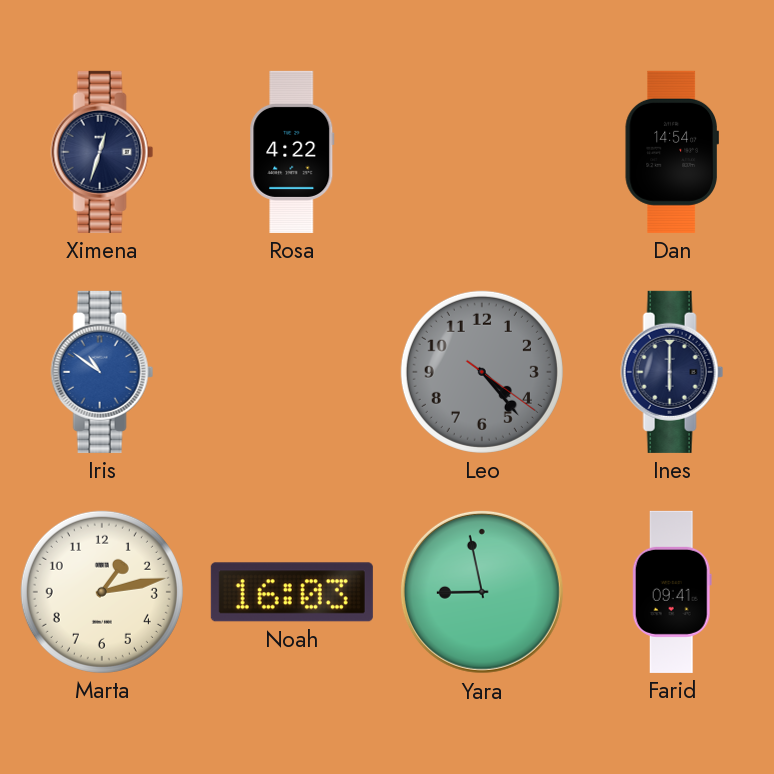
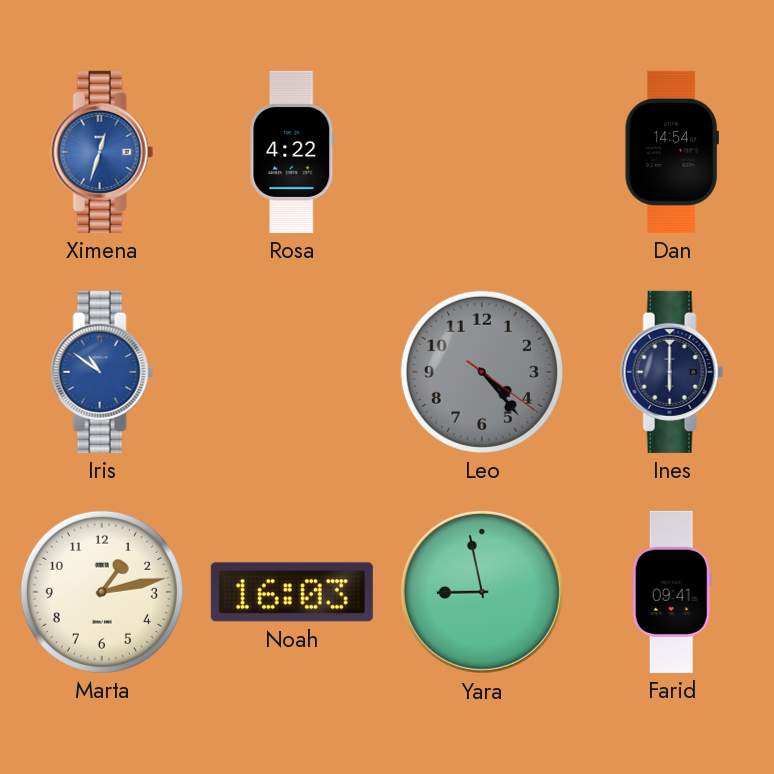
Ximena dial: navy -> blue (102, 152)
